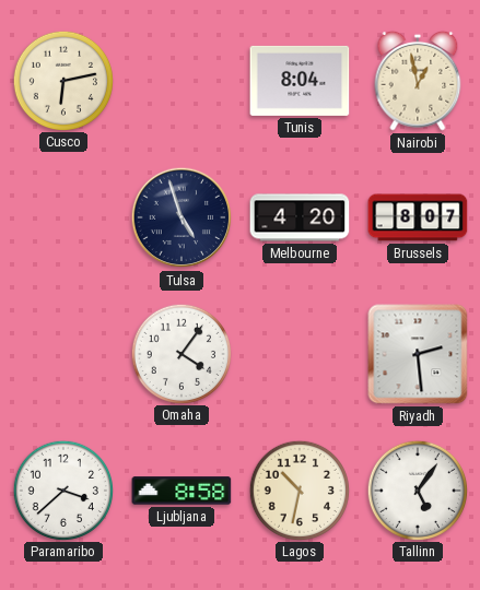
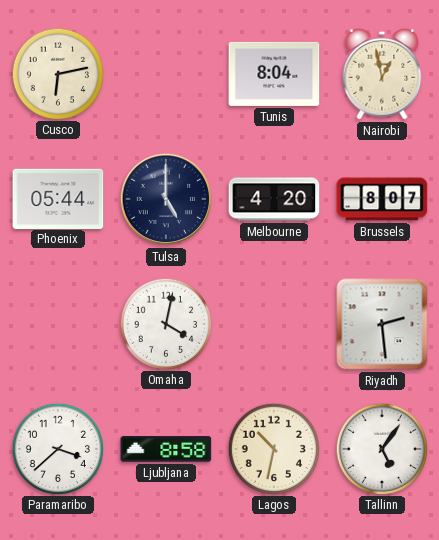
Phoenix: none -> 05:44 (58, 198)
Tulsa: 4:57 -> 5:00 (166, 199)
Omaha: 4:06 -> 4:02 (165, 323)
